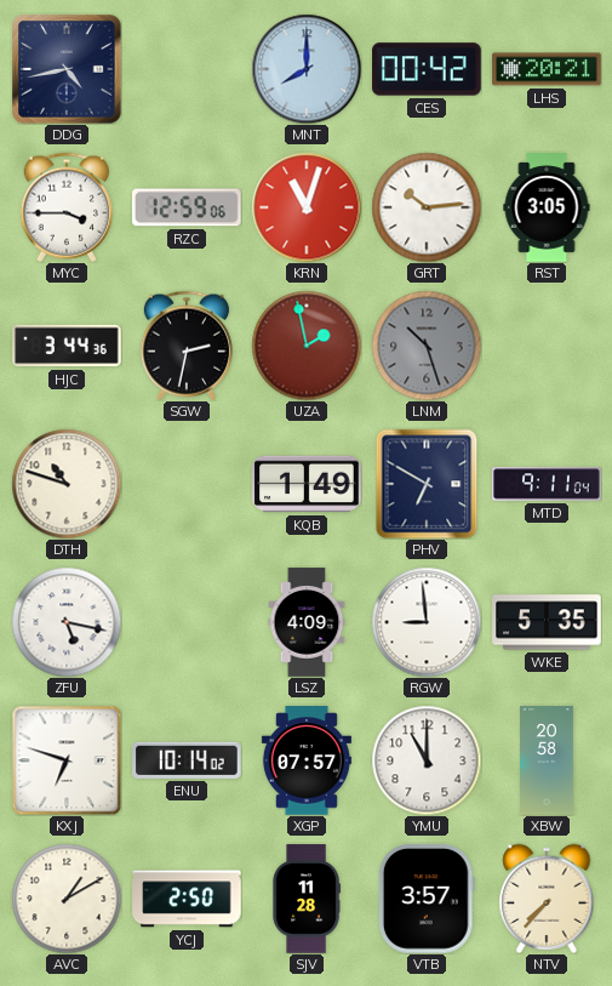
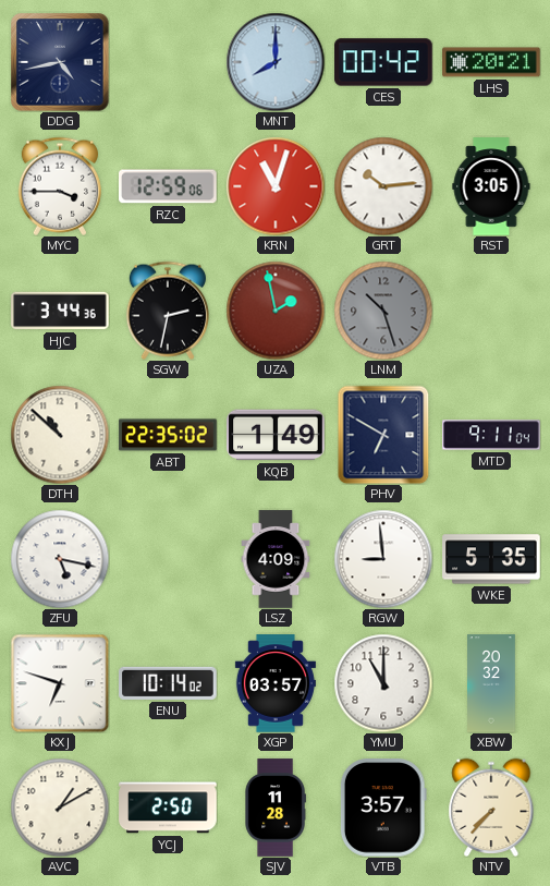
DTH: 10:48 -> 10:52 (60, 435)
ABT: none -> 22:35 (168, 435)
XGP: 07:57 -> 03:57 (276, 683)
XBW: 20:58 -> 20:32 (492, 683)
